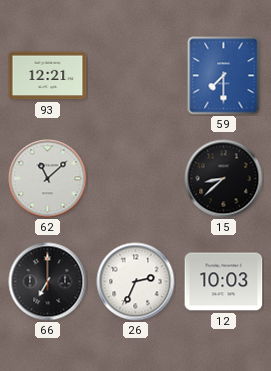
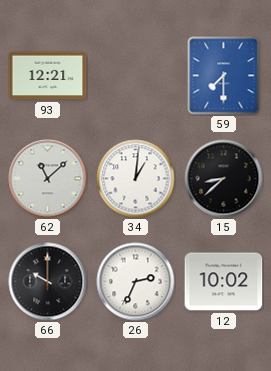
34: none -> 1:01 (136, 179)
66: 7:00 -> 10:00 (48, 282)
12: 10:03 -> 10:02 (224, 282)
